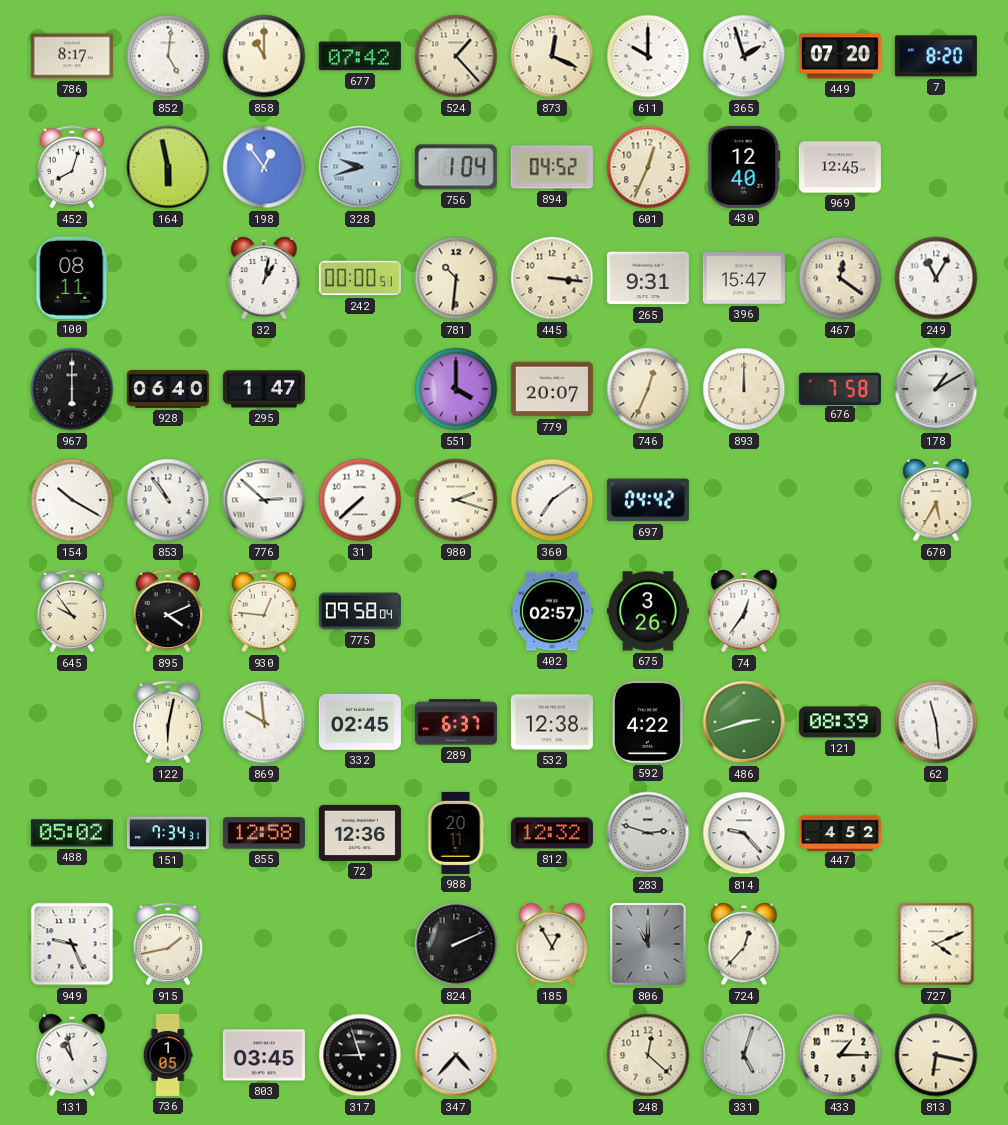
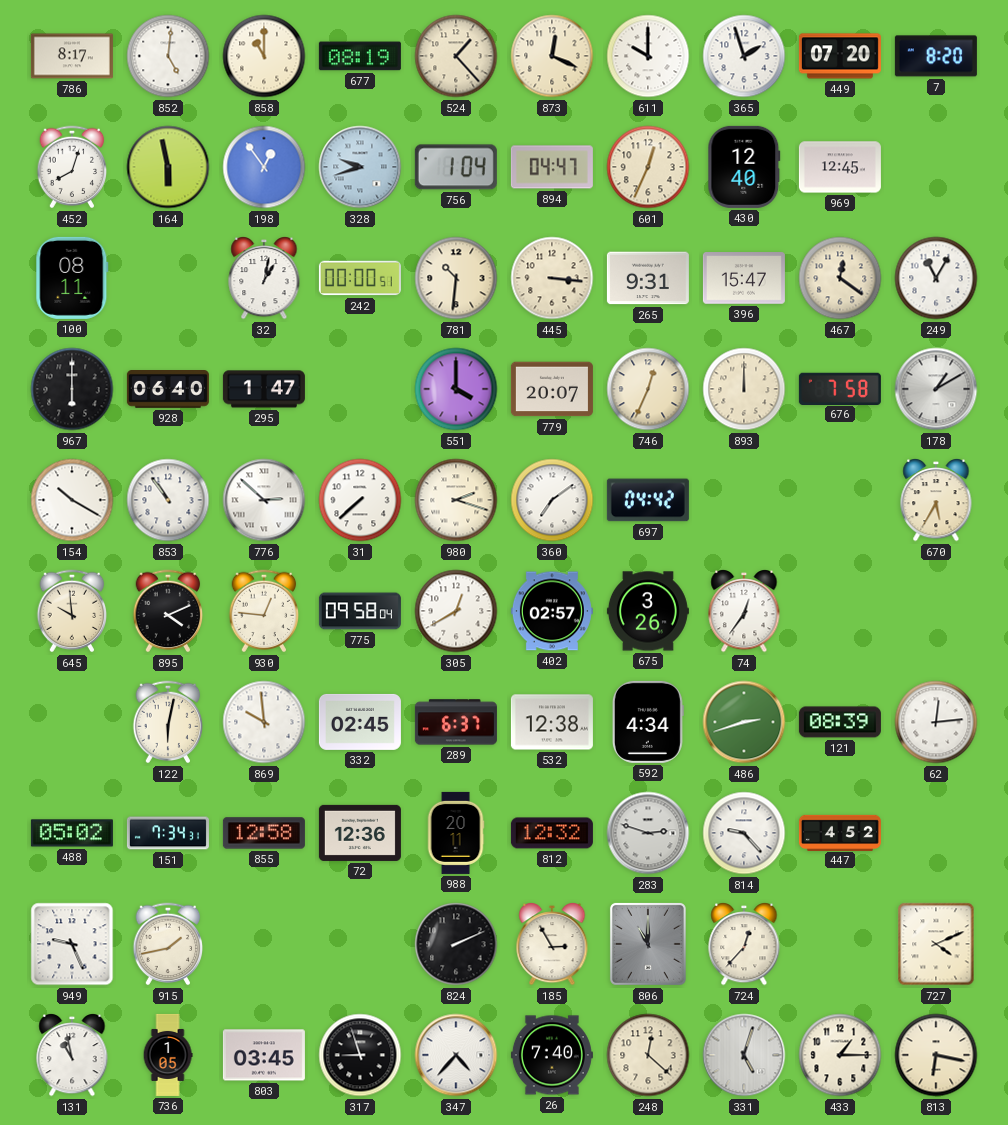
677: 07:42 -> 08:19 (360, 56)
894: 04:52 -> 04:47 (552, 167)
645: 9:54 -> 9:59 (72, 611)
305: none -> 12:40 (456, 611)
592: 4:22 -> 4:34 (648, 722)
62: 11:29 -> 12:14 (936, 722)
185: 12:55 -> 2:55 (552, 945)
26: none -> 7:40 (552, 1055)
